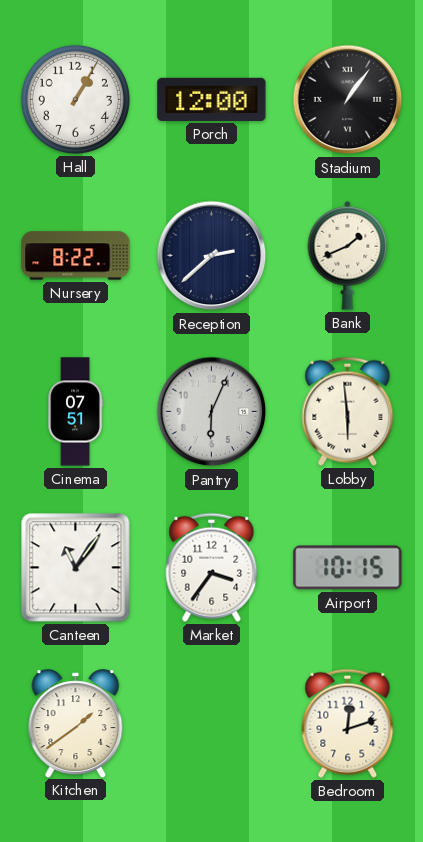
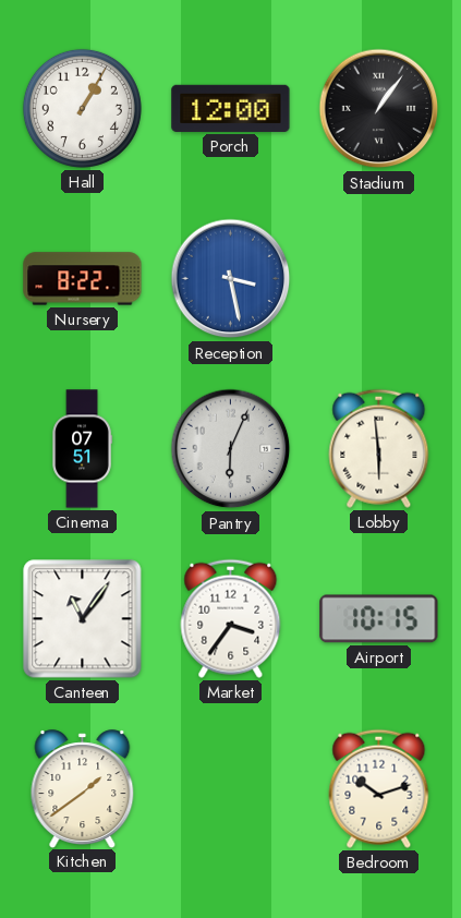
Reception: 2:38 -> 3:28 (231, 279)
Reception dial: navy -> blue (231, 279)
Bank: 1:41 -> none (348, 255)
Bedroom: 12:12 -> 10:12 (379, 788)
